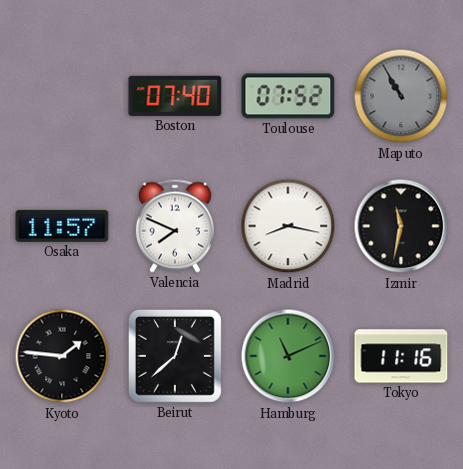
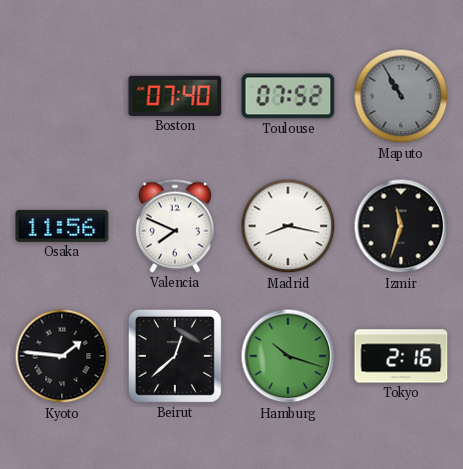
Osaka: 11:57 -> 11:56 (62, 226)
Izmir: 11:32 -> 11:33 (401, 226)
Hamburg: 11:11 -> 10:18 (288, 356)
Tokyo: 11:16 -> 2:16 (401, 356)
